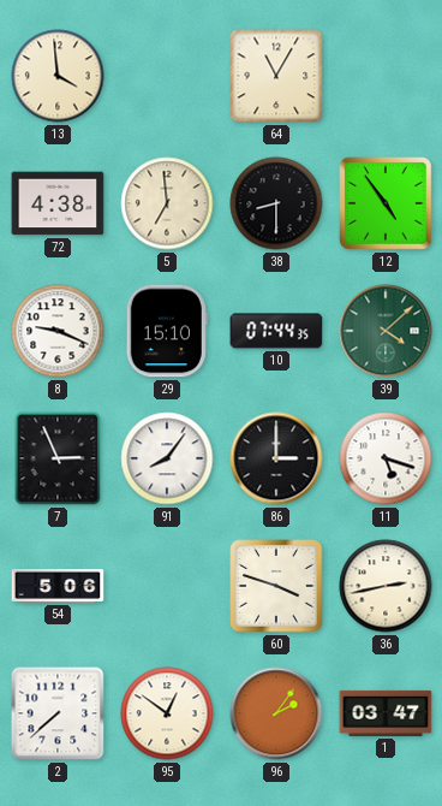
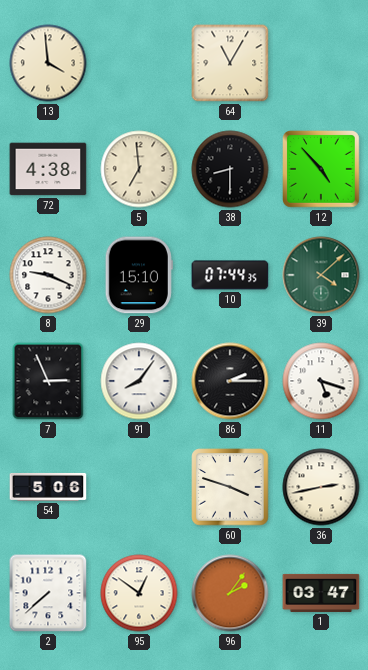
12: 4:54 -> 4:53 (322, 170)
86: 3:00 -> 2:15 (230, 381)
